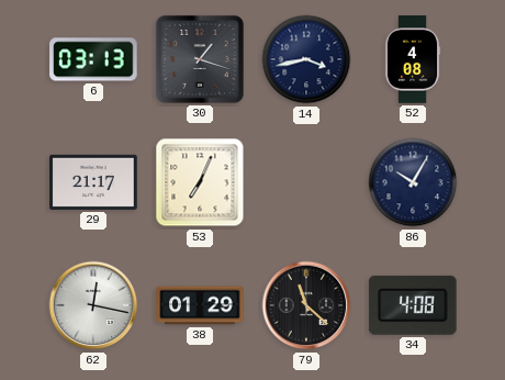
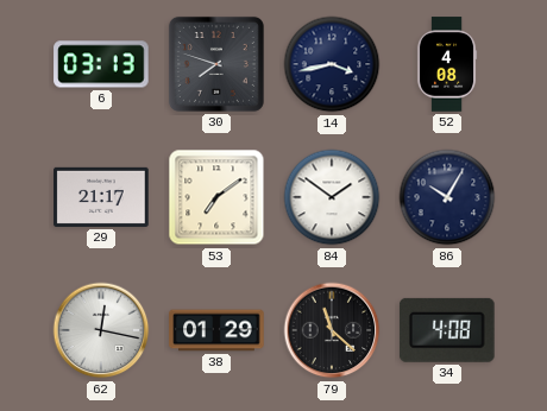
30: 1:18 -> 7:48 (216, 64)
53: 7:04 -> 7:09 (216, 197)
84: none -> 1:51 (332, 197)
